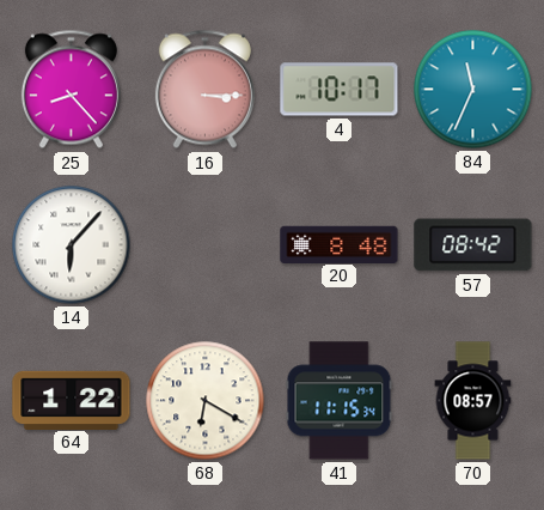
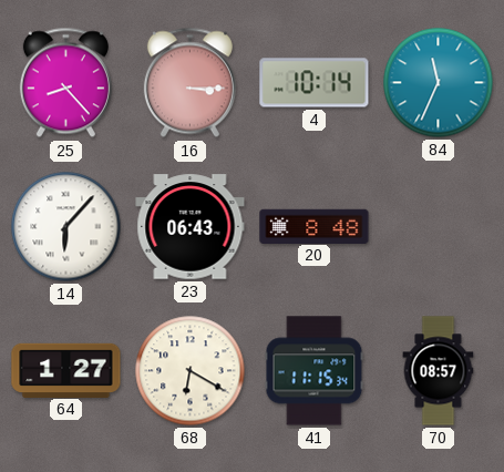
4: 10:17 -> 10:14 (315, 83)
23: none -> 06:43 (191, 227)
57: 08:42 -> none (473, 245)
64: 1:22 -> 1:27 (66, 370)
